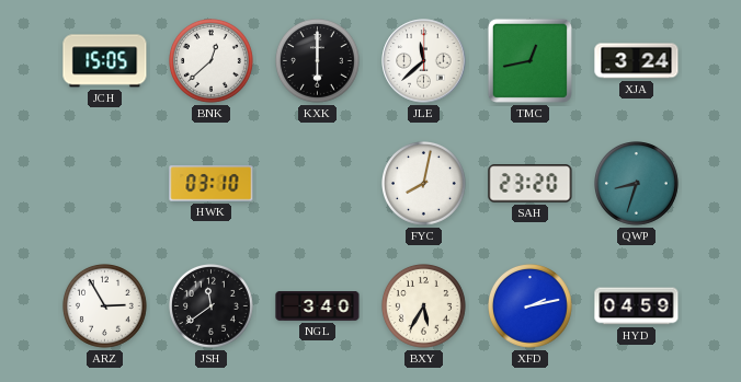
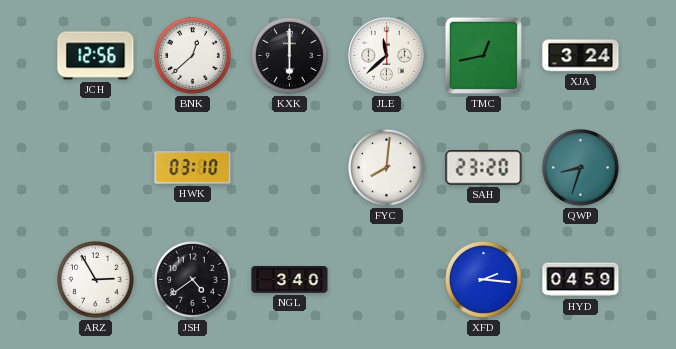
JCH: 15:05 -> 12:56 (96, 56)
FYC: 8:02 -> 8:01 (387, 168)
JSH: 11:39 -> 4:39 (193, 280)
BXY: 5:35 -> none (424, 306)
XFD: 2:13 -> 2:16 (484, 280)
